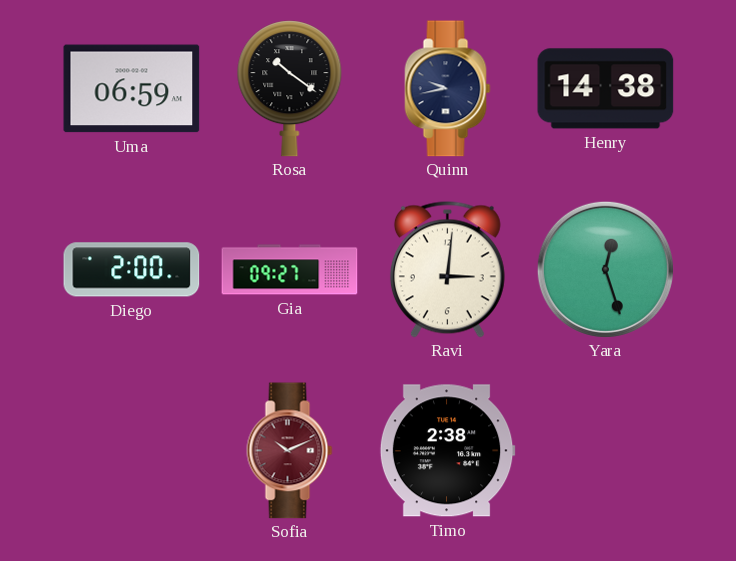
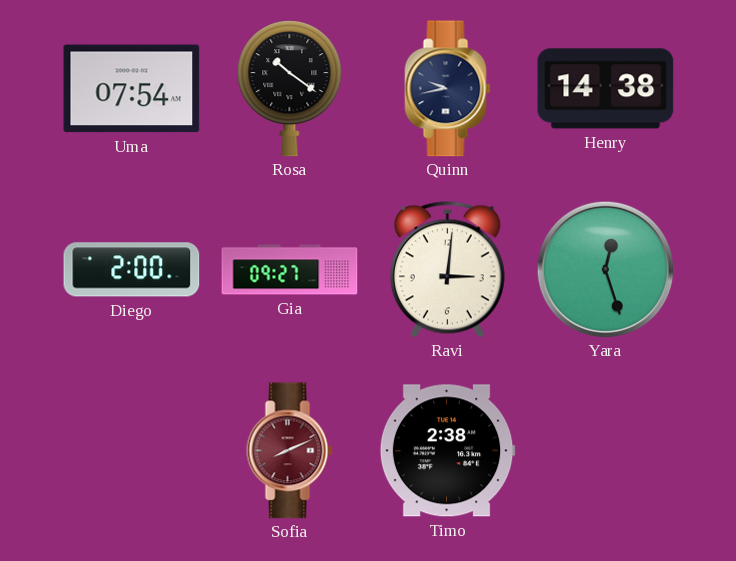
Uma: 06:59 -> 07:54 (132, 89)
Sofia: 10:11 -> 8:11 (290, 451)
